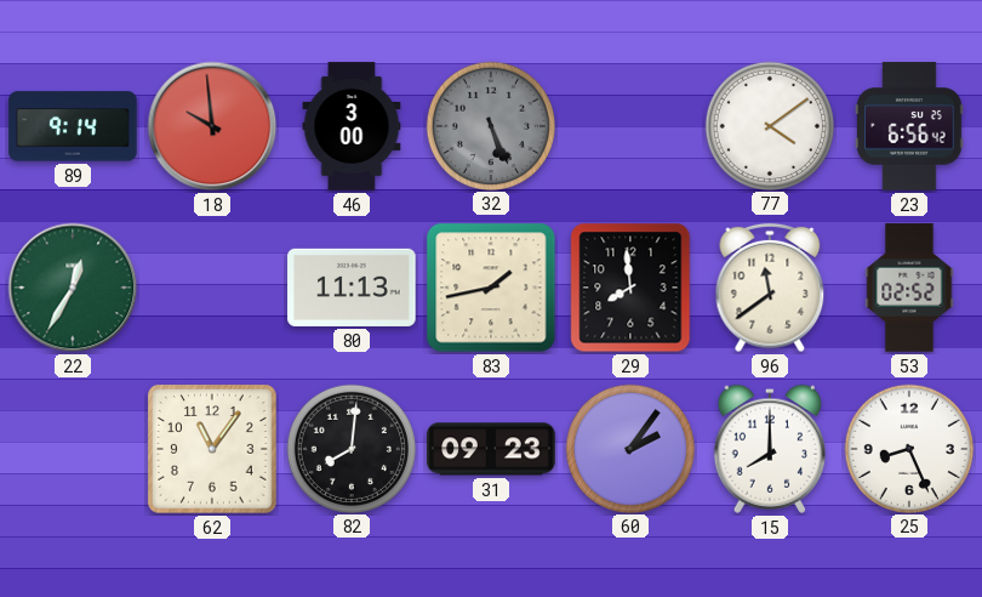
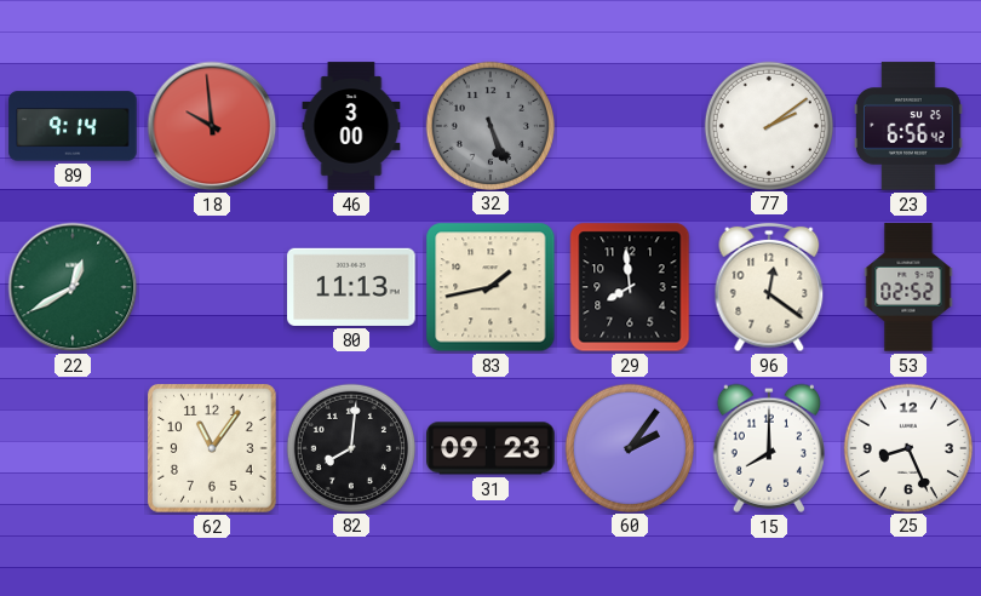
77: 4:09 -> 2:09 (768, 125)
22: 12:35 -> 12:40 (73, 287)
96: 11:39 -> 12:21 (769, 287)
